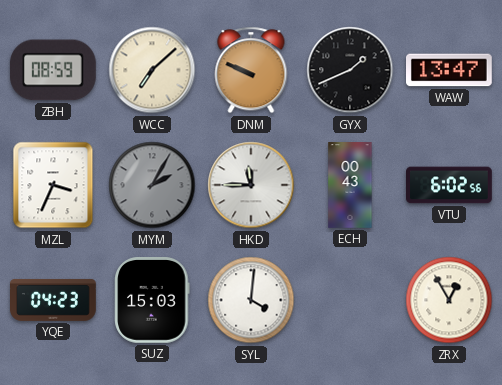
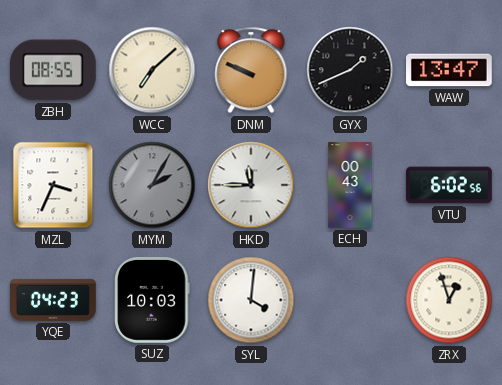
ZBH: 08:59 -> 08:55 (53, 70)
SUZ: 15:03 -> 10:03 (152, 301)
ZRX: 12:55 -> 12:57 (449, 300)
